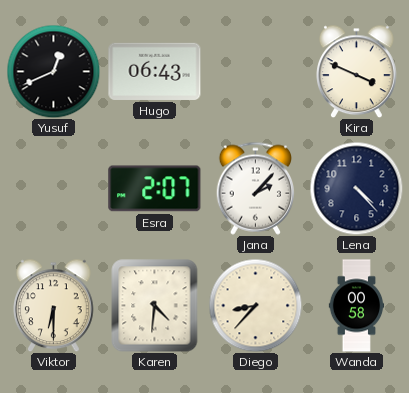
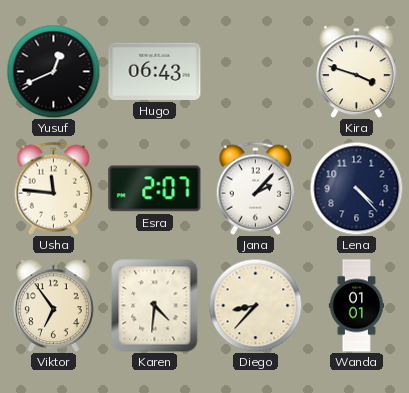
Kira: 3:49 -> 3:48 (357, 71)
Usha: none -> 11:46 (54, 188)
Viktor: 6:30 -> 6:54 (54, 305)
Wanda: 00:58 -> 01:01 (357, 306)
